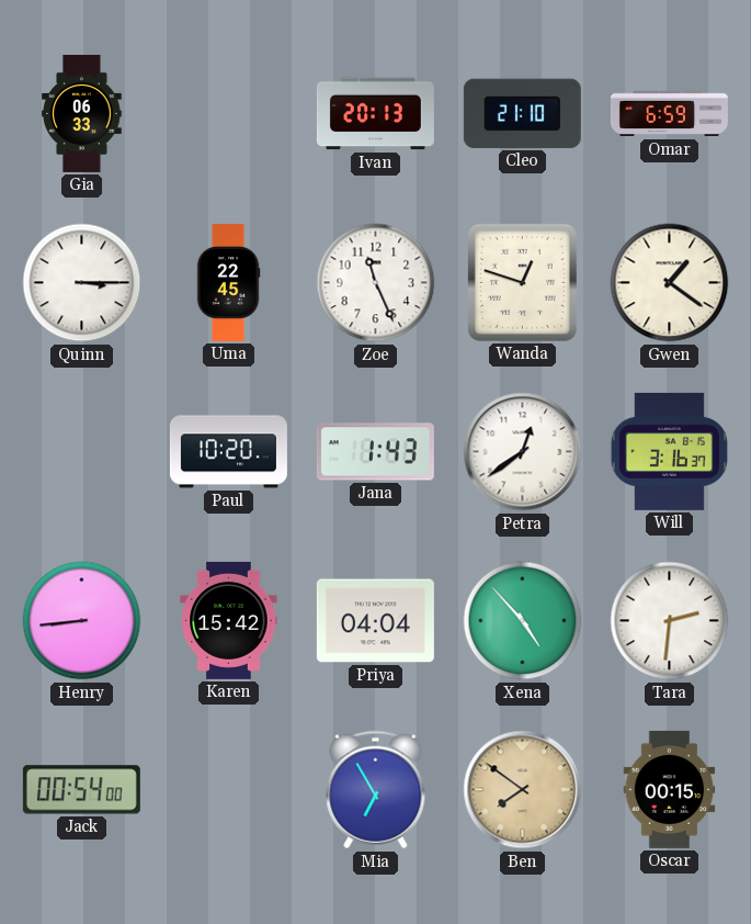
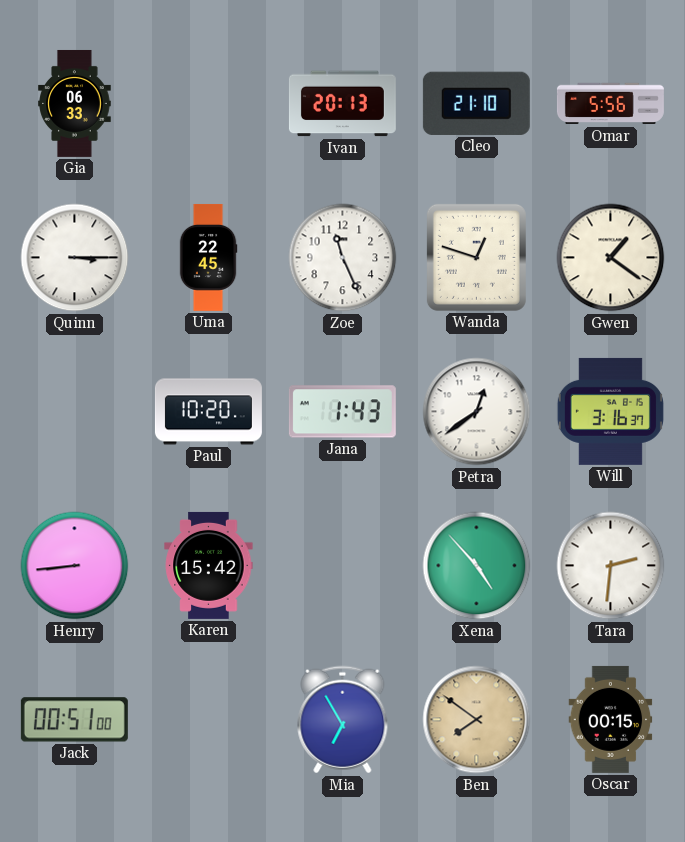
Omar: 6:59 -> 5:56 (610, 104)
Priya: 04:04 -> none (375, 621)
Jack: 00:54 -> 00:51 (74, 720)
